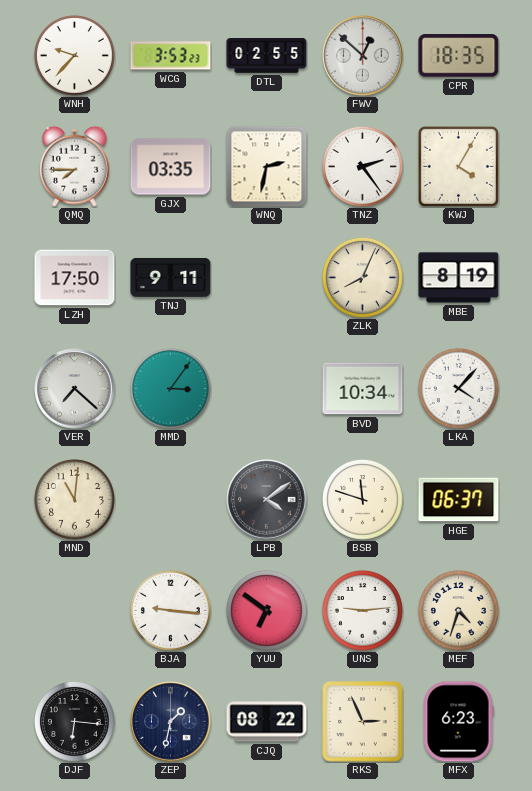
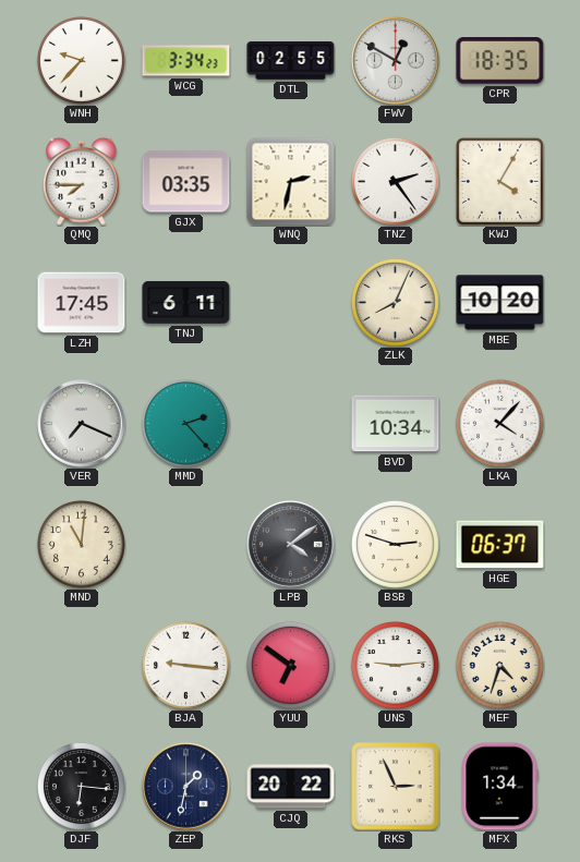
WCG: 3:53 -> 3:34 (186, 61)
FWV: 12:52 -> 12:50 (396, 61)
LZH: 17:50 -> 17:45 (82, 303)
TNJ: 9:11 -> 6:11 (186, 302)
MBE: 8:19 -> 10:20 (500, 303)
VER: 7:22 -> 7:19 (82, 424)
MMD: 3:06 -> 2:23 (186, 424)
BSB: 11:48 -> 2:48 (396, 545)
CJQ: 08:22 -> 20:22 (291, 787)
MFX: 6:23 -> 1:34 (499, 787)
